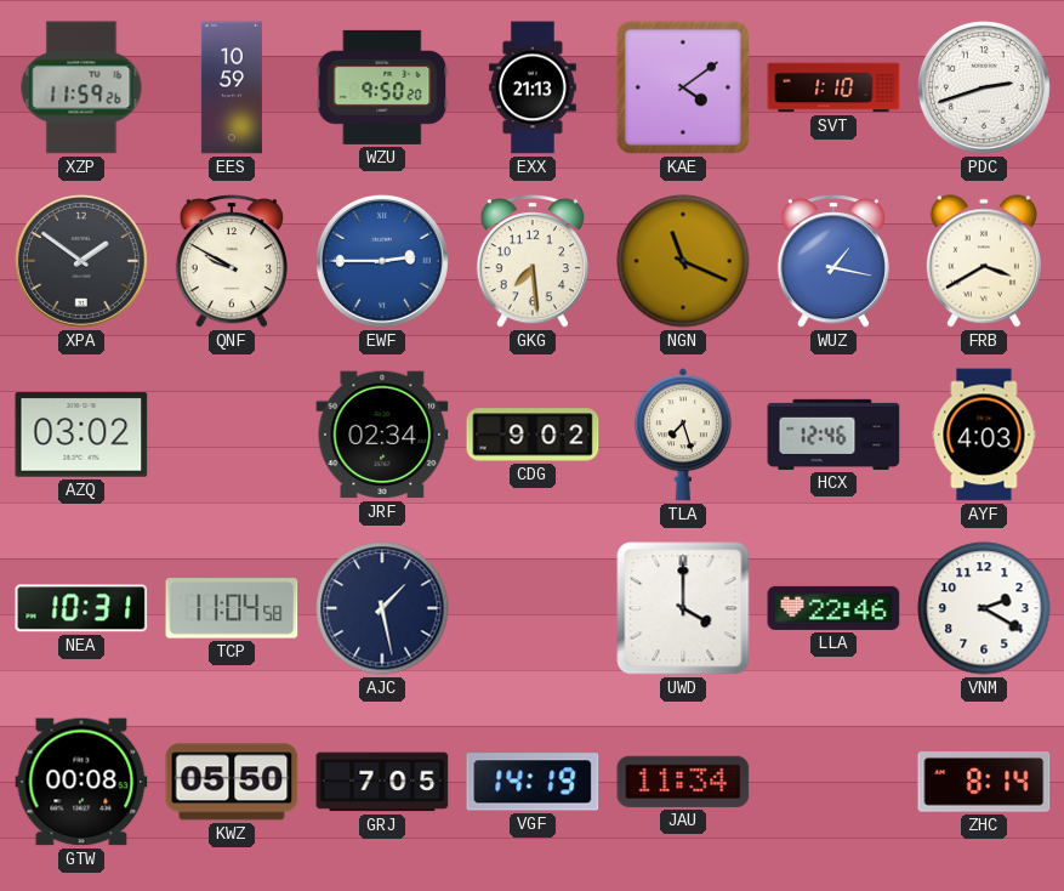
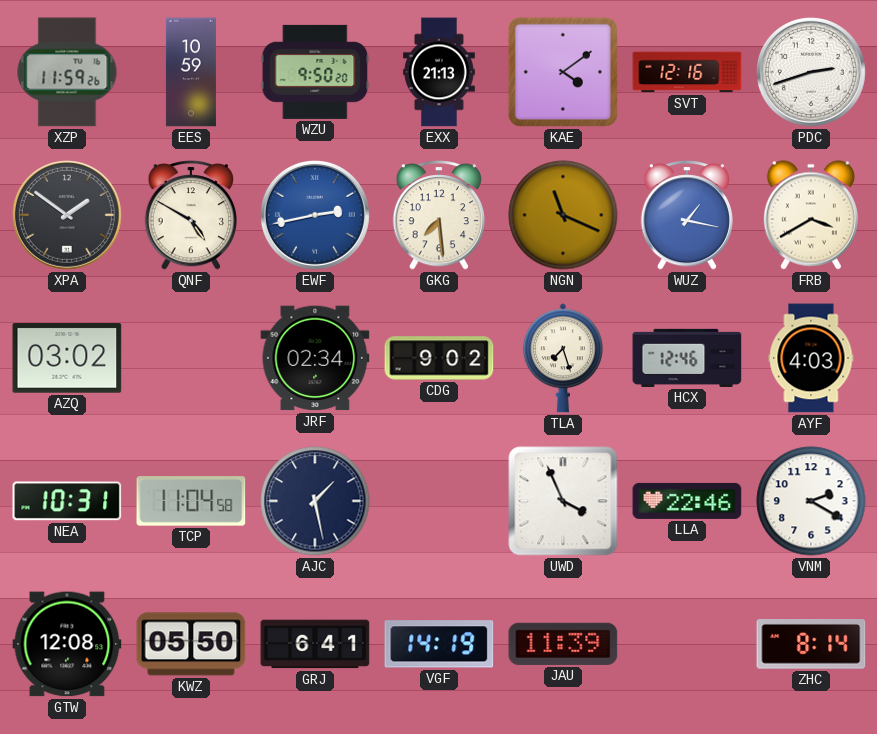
SVT: 1:10 -> 12:16 (687, 72)
QNF: 9:50 -> 4:50 (190, 215)
EWF: 2:45 -> 2:43 (315, 215)
UWD: 4:00 -> 3:56 (563, 501)
GTW: 00:08 -> 12:08 (67, 644)
GRJ: 7:05 -> 6:41 (315, 644)
JAU: 11:34 -> 11:39 (563, 644)
